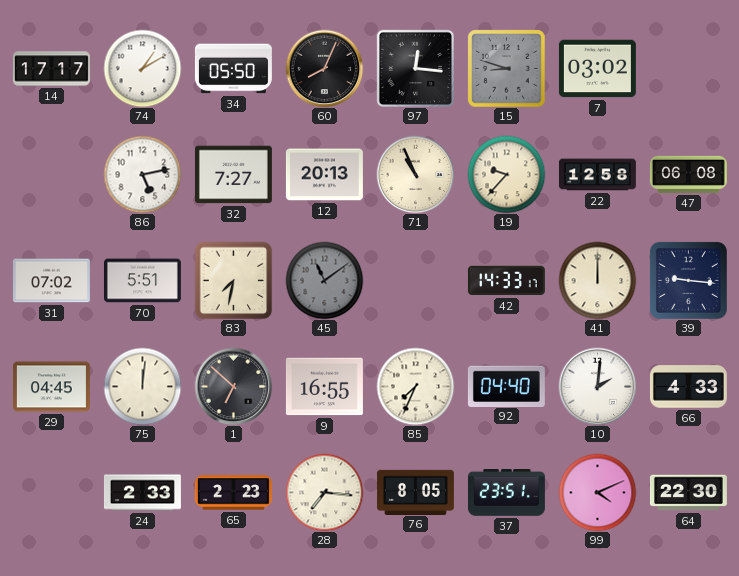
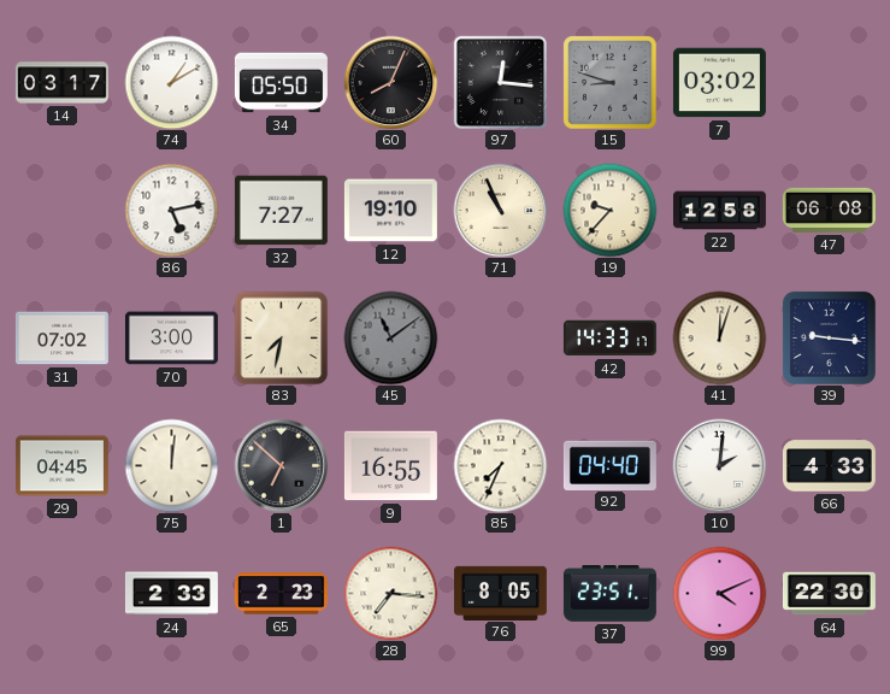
14: 17:17 -> 03:17 (61, 83)
12: 20:13 -> 19:10 (390, 211)
70: 5:51 -> 3:00 (171, 339)
41: 12:00 -> 12:03 (719, 337)
